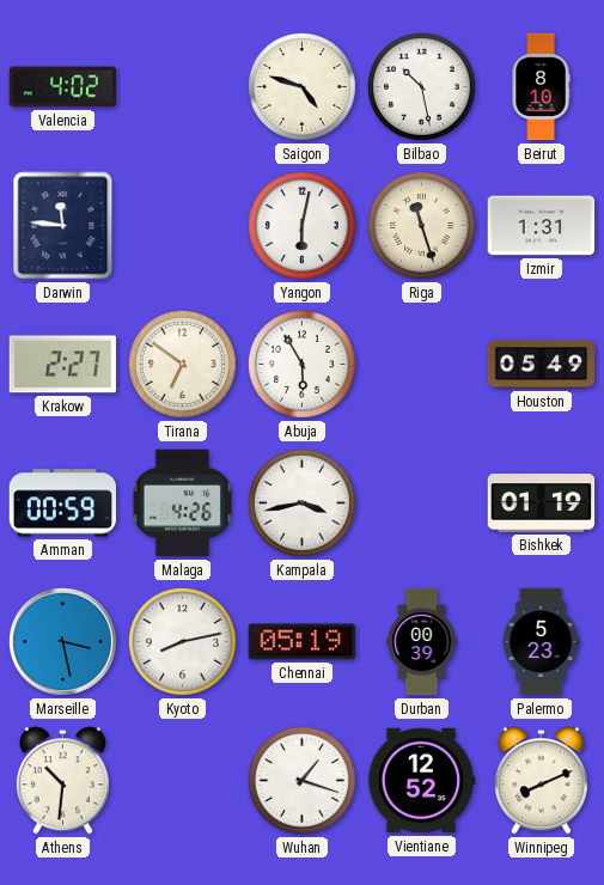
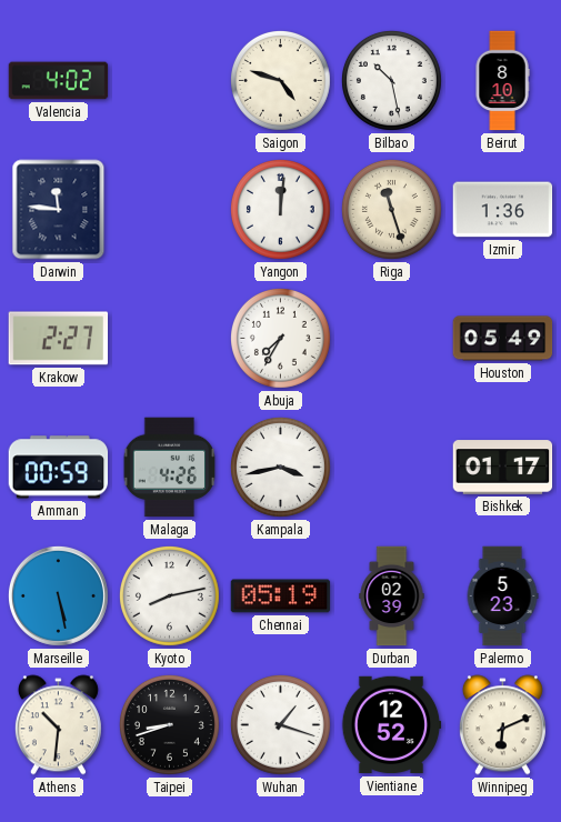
Yangon: 6:02 -> 12:01 (280, 209)
Izmir: 1:31 -> 1:36 (503, 210)
Tirana: 6:51 -> none (182, 364)
Abuja: 5:55 -> 7:35 (280, 338)
Bishkek: 01:19 -> 01:17 (503, 468)
Marseille: 3:28 -> 5:28 (58, 595)
Durban: 00:39 -> 02:39 (392, 597)
Taipei: none -> 8:42 (169, 724)
Winnipeg: 8:11 -> 6:11 (502, 725)
